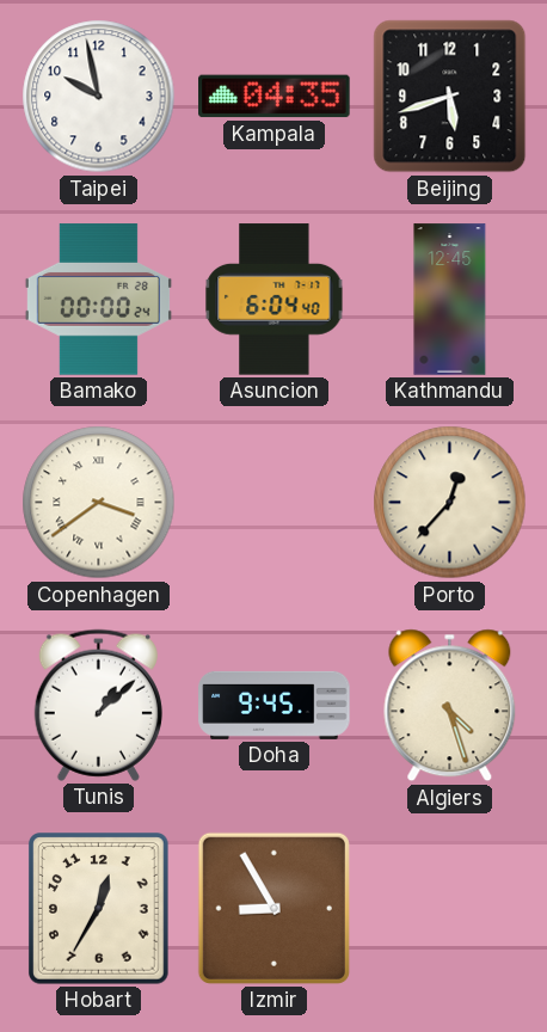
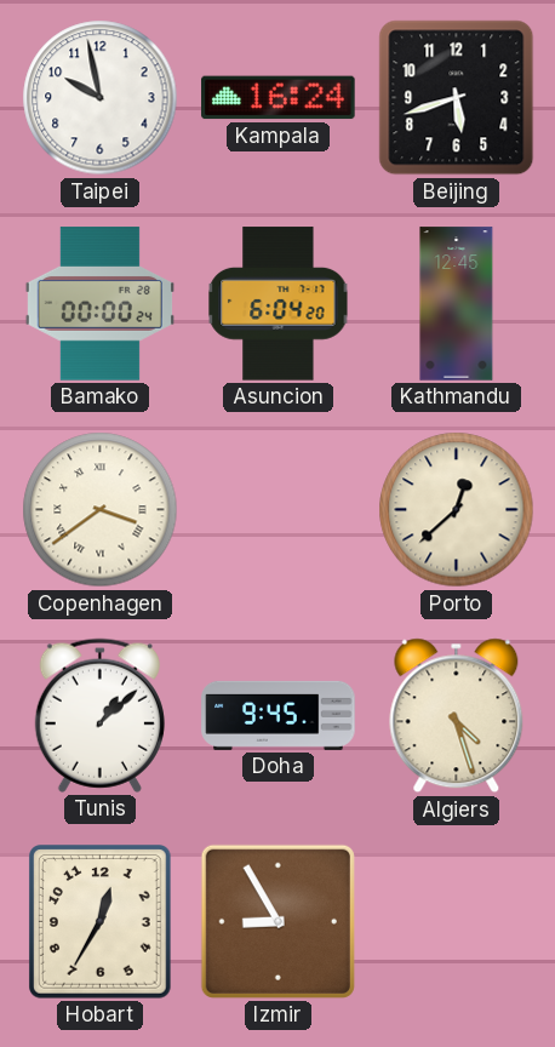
Kampala: 04:35 -> 16:24 (279, 98)
Asuncion: 6:04:40 -> 6:04:20 (279, 304)
Porto: 12:37 -> 12:38 (457, 510)
